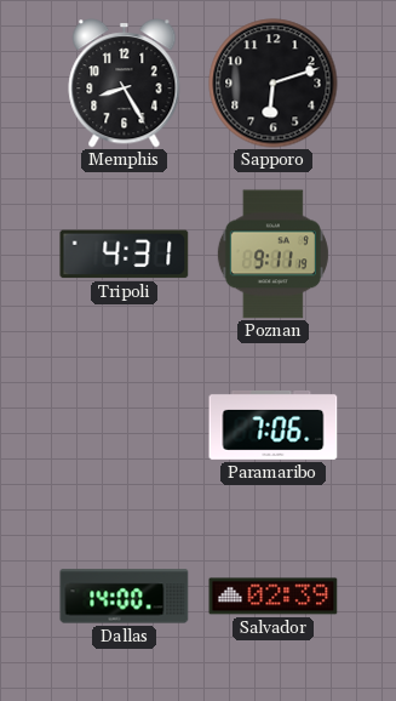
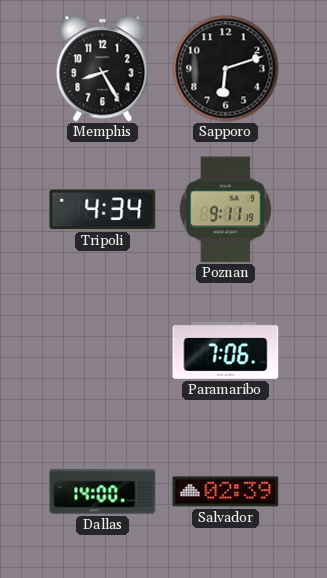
Tripoli: 4:31 -> 4:34 (103, 210)
